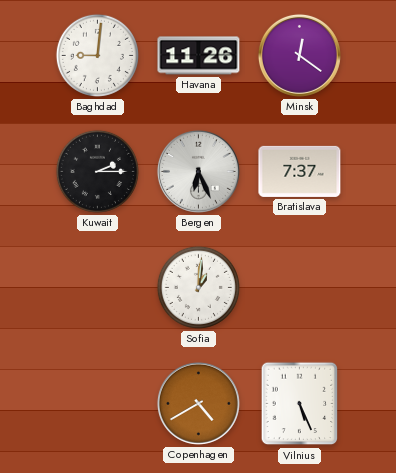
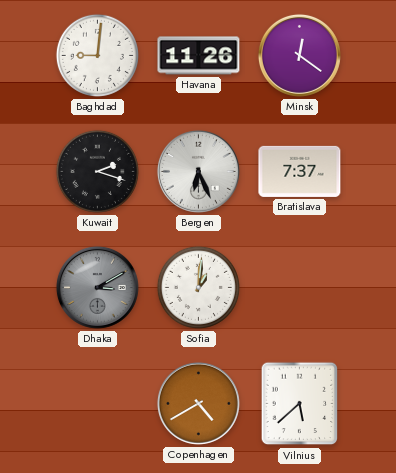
Kuwait: 2:15 -> 2:18 (97, 171)
Dhaka: none -> 3:10 (97, 287)
Vilnius: 5:26 -> 5:38 (300, 404)
